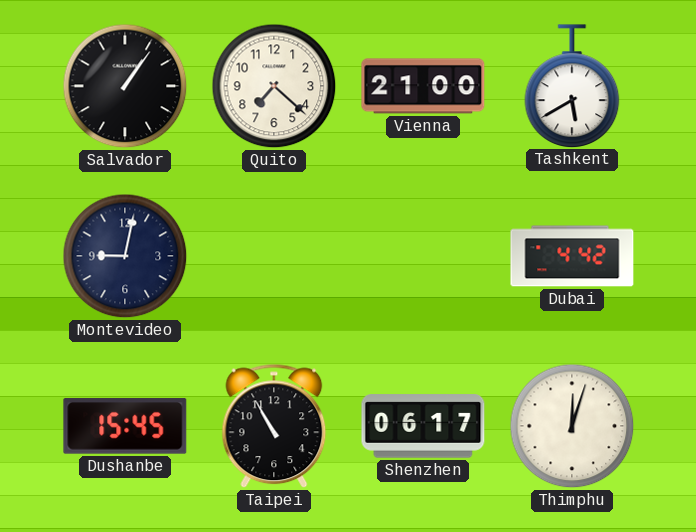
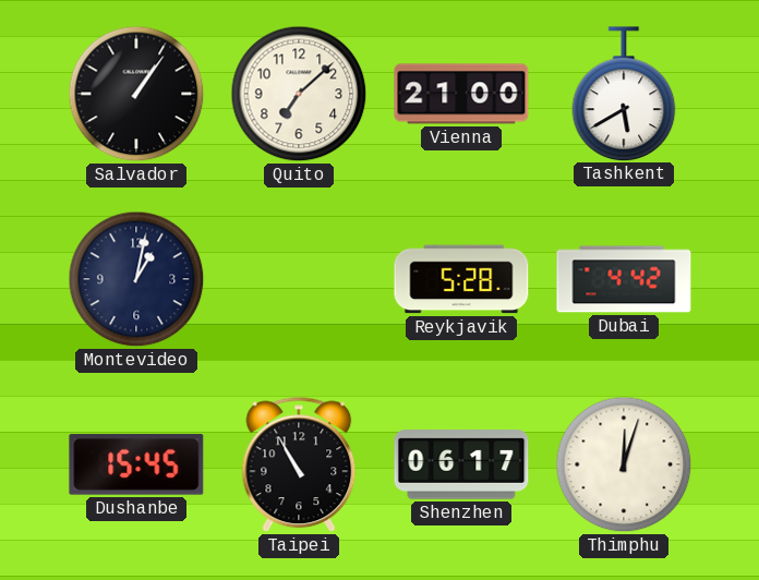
Quito: 7:22 -> 7:08 (299, 94)
Montevideo: 9:02 -> 1:02 (136, 279)
Reykjavik: none -> 5:28 (461, 279)
